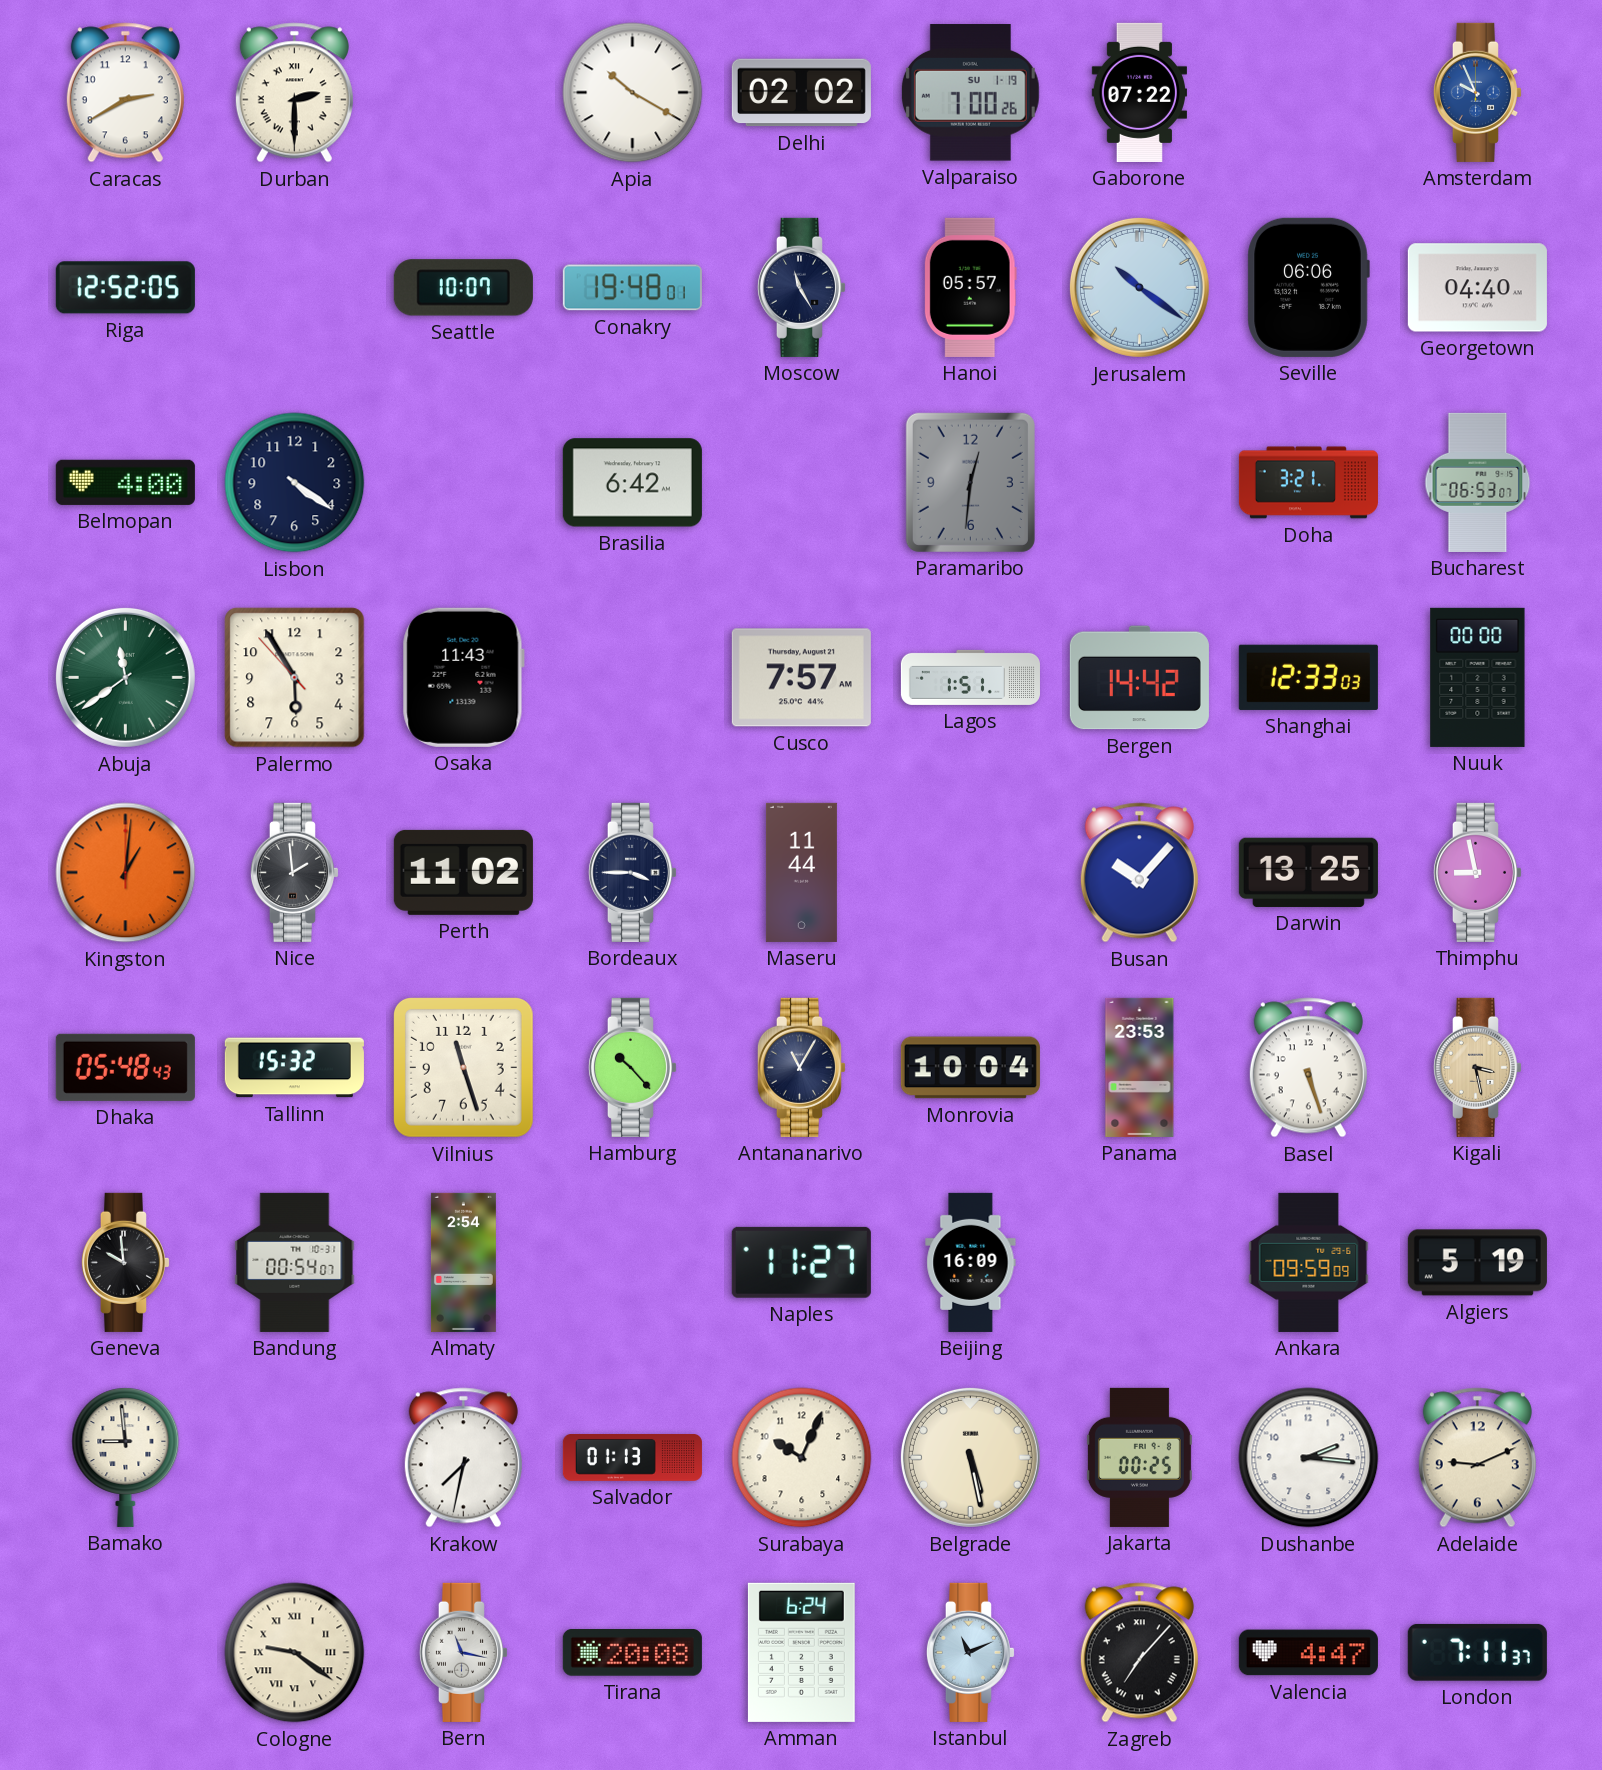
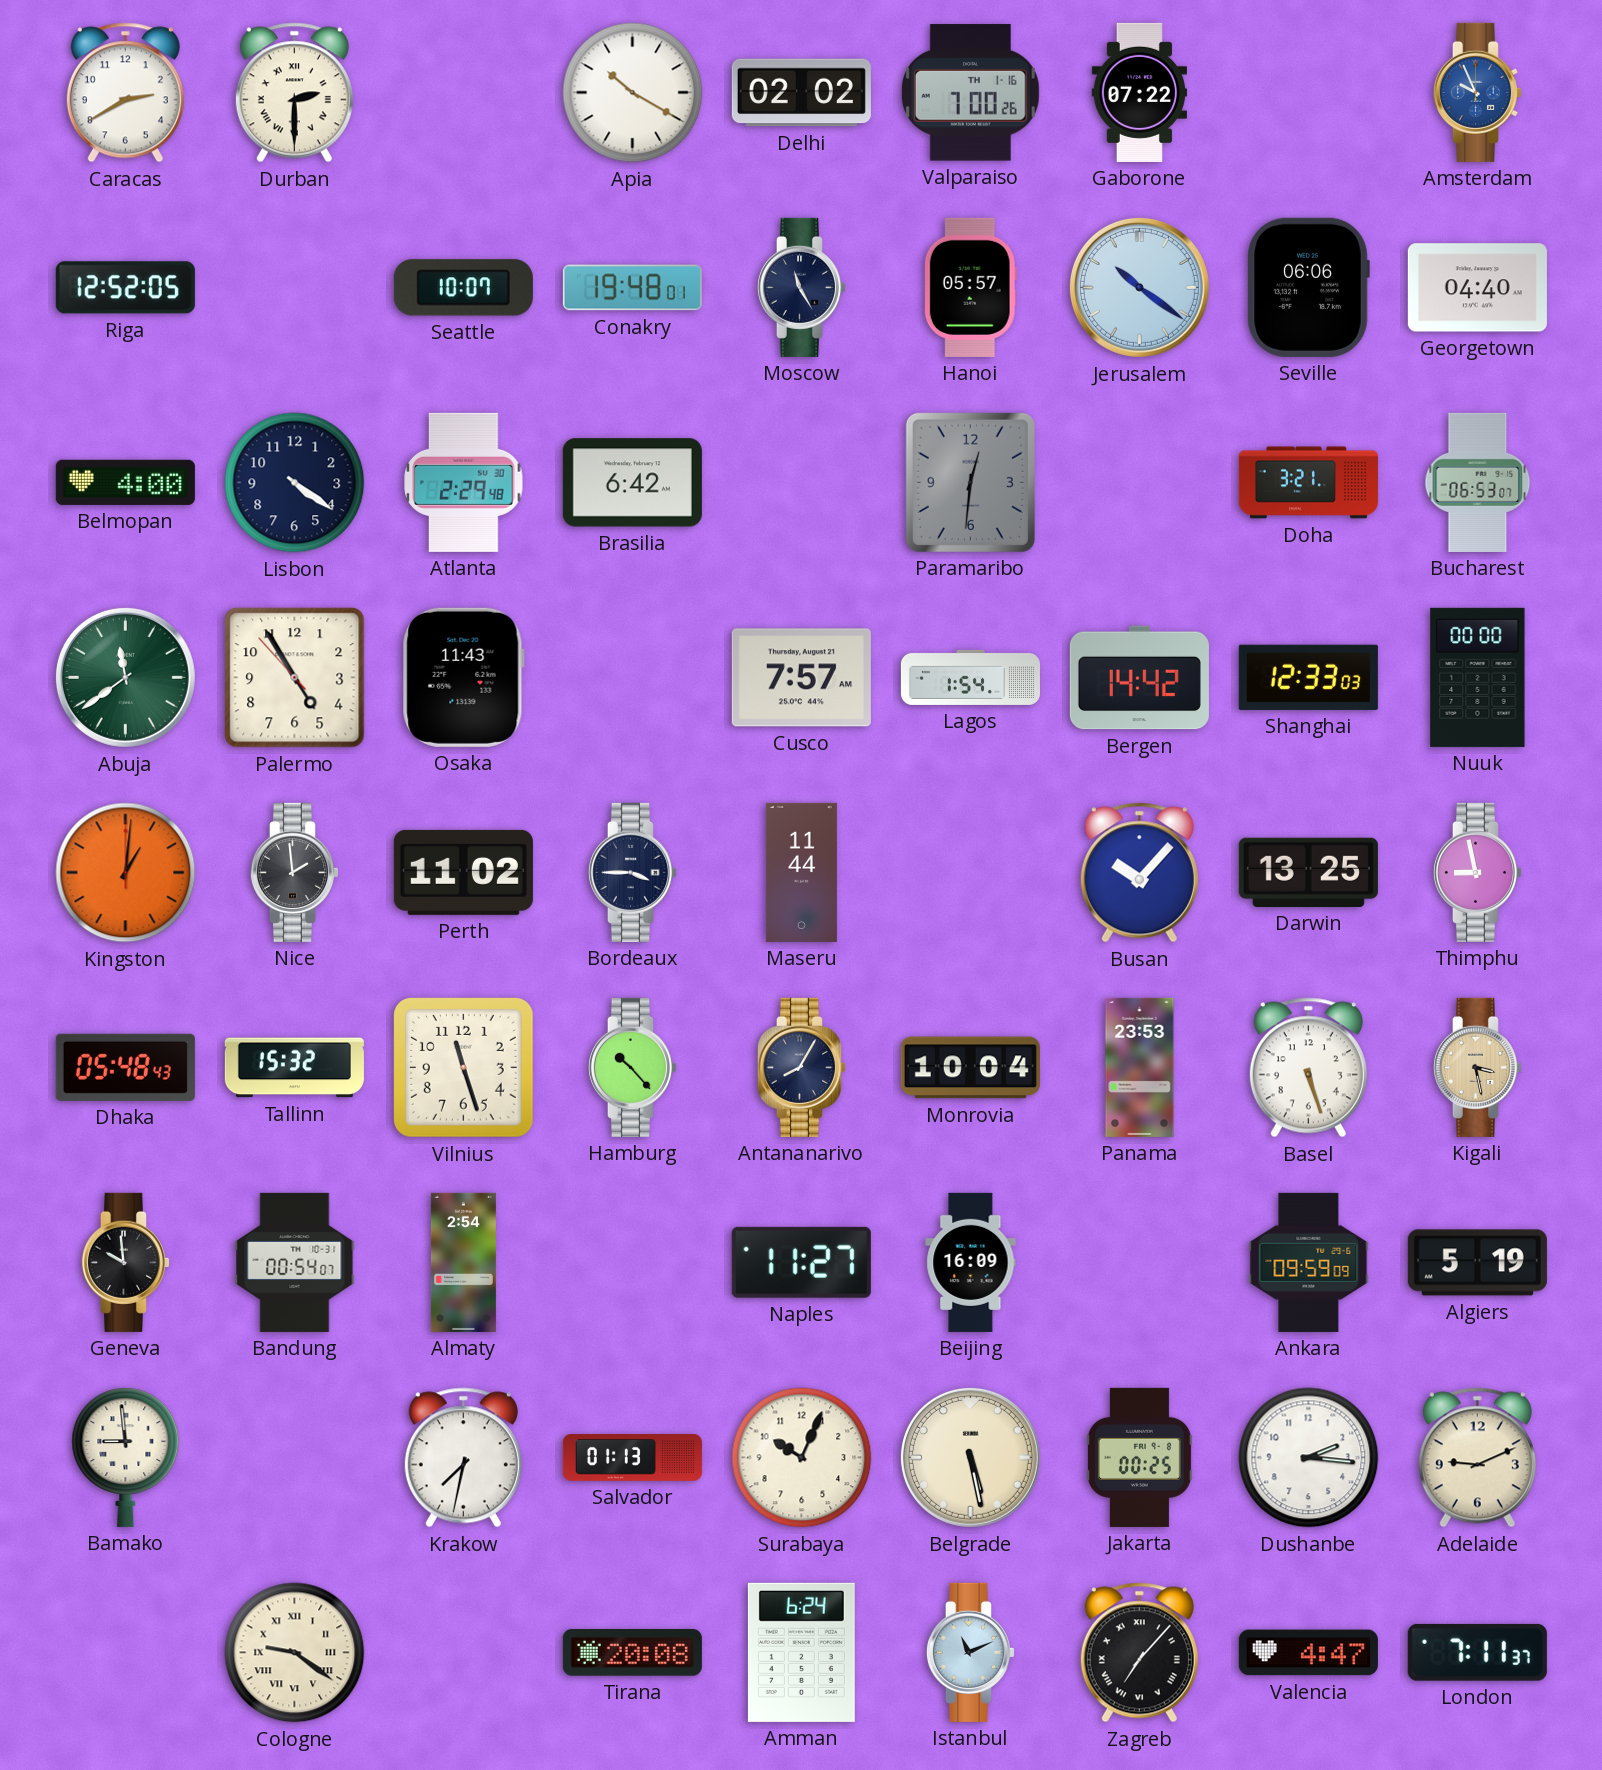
Valparaiso date: SU 1-19 -> TH 1-16 (970, 93)
Atlanta: none -> 2:29 (464, 482)
Palermo: 5:54 -> 4:54 (295, 678)
Lagos: 1:51 -> 1:54 (970, 677)
Antananarivo: 11:05 -> 8:05 (801, 1067)
Bern: 11:17 -> none (463, 1652)
